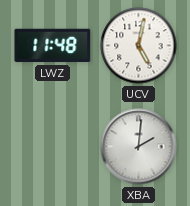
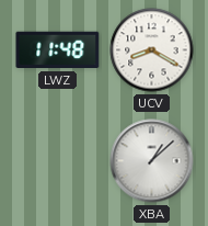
UCV: 5:02 -> 8:20 (152, 50)
XBA: 2:01 -> 1:08 (152, 161)
